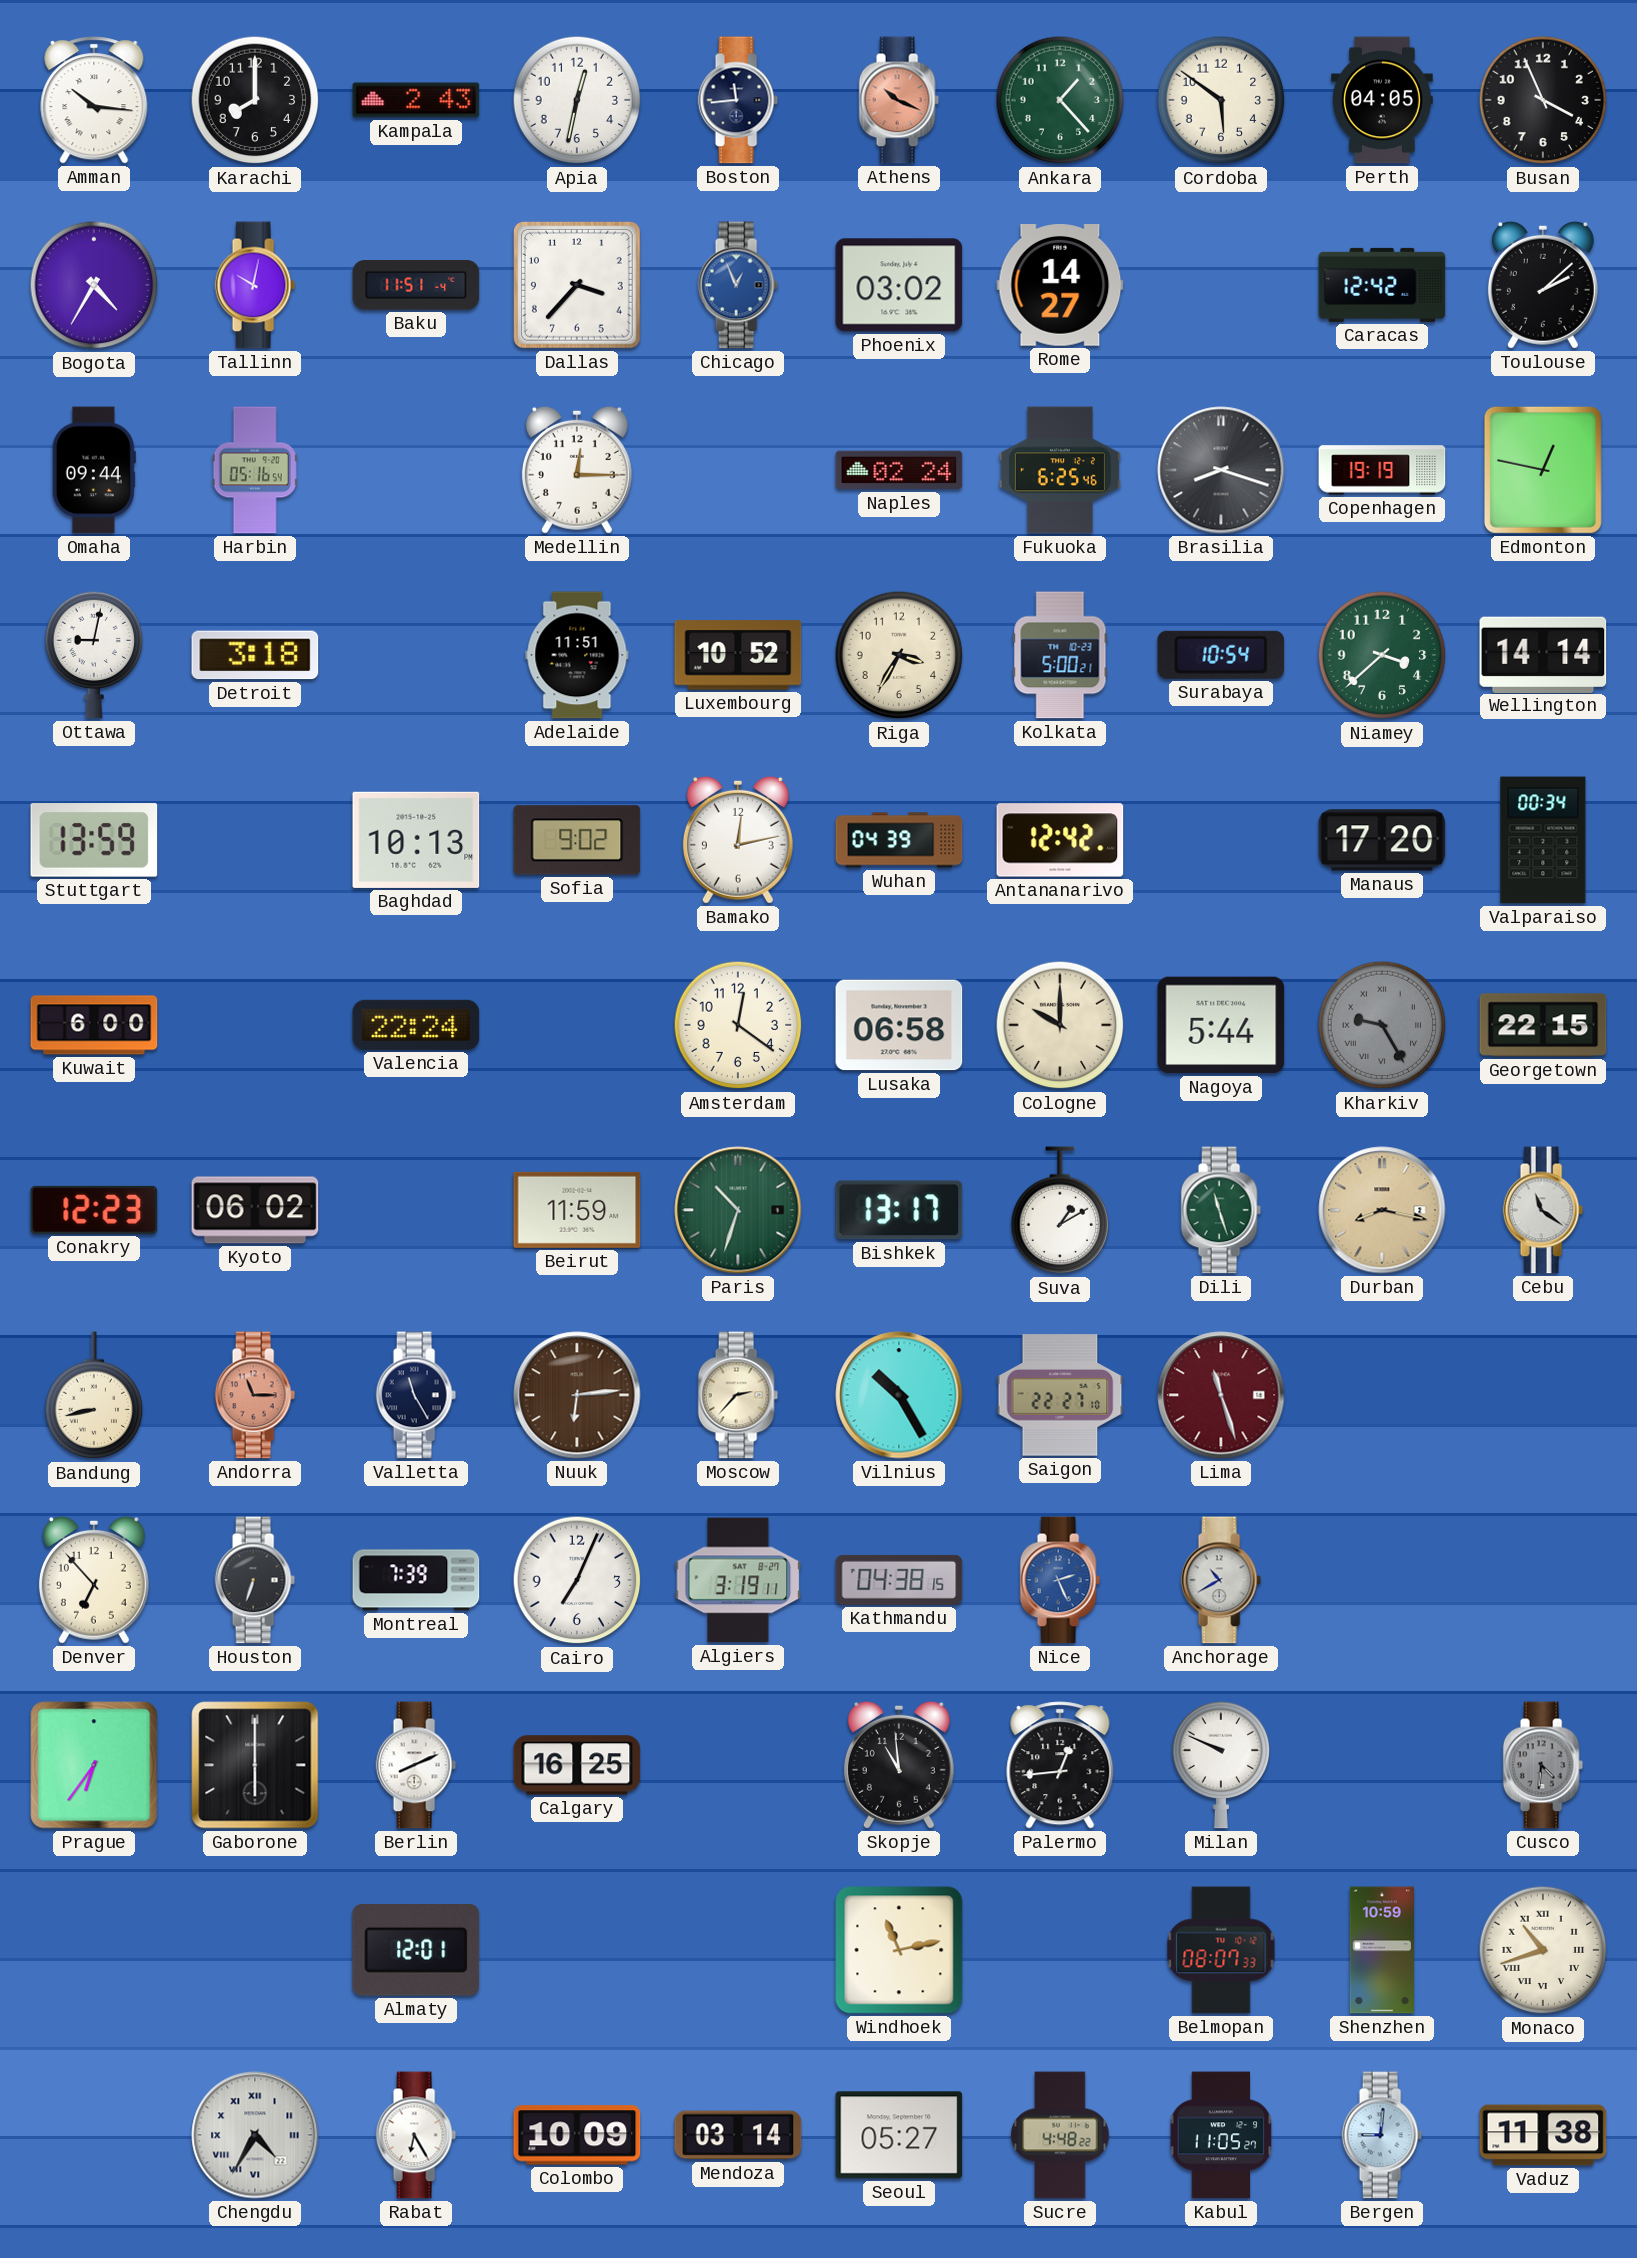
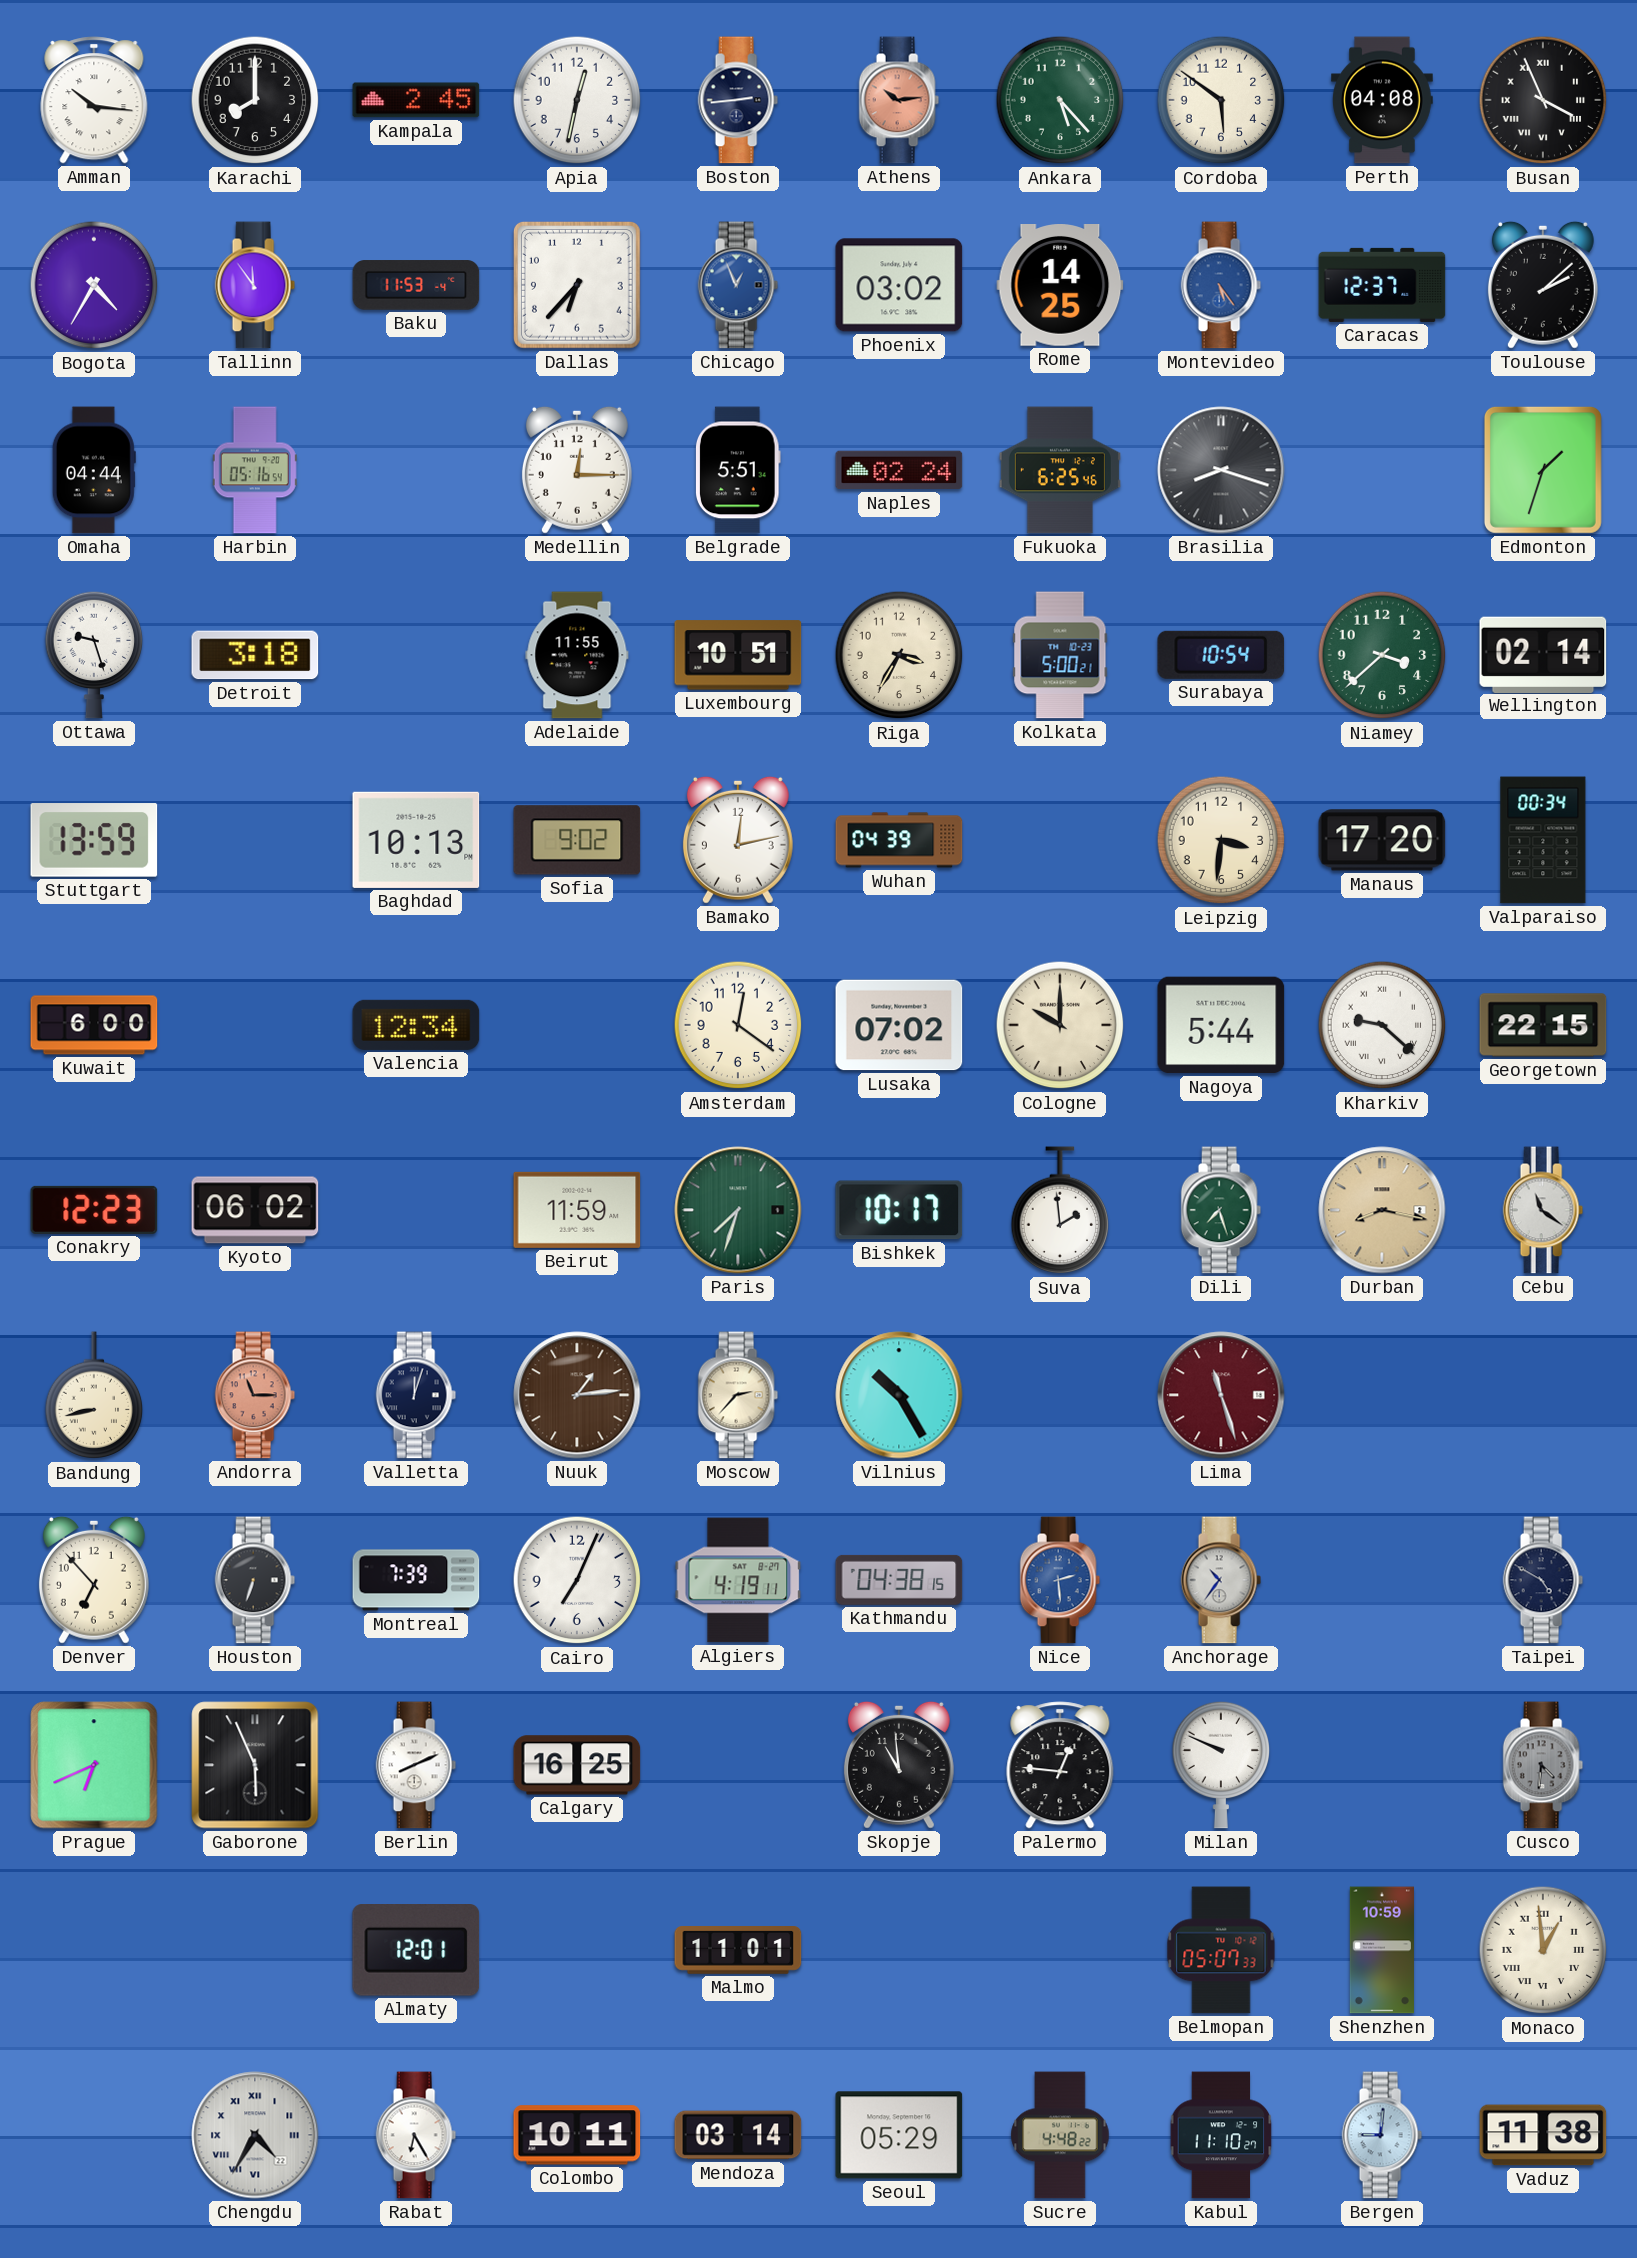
Kampala: 2:43 -> 2:45 (416, 100)
Boston: 11:44 -> 2:44 (738, 100)
Athens: 10:19 -> 10:14 (899, 100)
Ankara: 1:23 -> 5:23 (1060, 100)
Perth: 04:05 -> 04:08 (1382, 100)
Busan numerals: Arabic -> Roman (1543, 100)
Tallinn: 10:02 -> 11:54 (255, 285)
Baku: 11:51 -> 11:53 (416, 285)
Dallas: 3:37 -> 6:37 (577, 285)
Rome: 14:27 -> 14:25 (1060, 286)
Montevideo: none -> 5:24 (1221, 285)
Caracas: 12:42 -> 12:37 (1382, 285)
Omaha: 09:44 -> 04:44 (94, 470)
Belgrade: none -> 5:51 (738, 470)
Copenhagen: 19:19 -> none (1382, 470)
Edmonton: 12:47 -> 1:33 (1543, 470)
Ottawa: 9:02 -> 9:27 (94, 655)
Adelaide: 11:51 -> 11:55 (577, 655)
Luxembourg: 10:52 -> 10:51 (738, 655)
Wellington: 14:14 -> 02:14 (1543, 654)
Antananarivo: 12:42 -> none (1060, 840)
Leipzig: none -> 3:31 (1221, 840)
Valencia: 22:24 -> 12:34 (416, 1025)
Lusaka: 06:58 -> 07:02 (899, 1025)
Kharkiv: 9:25 -> 9:22 (1382, 1025)
Kharkiv dial: grey -> white (1382, 1025)
Paris: 10:33 -> 7:33 (738, 1210)
Bishkek: 13:17 -> 10:17 (899, 1210)
Suva: 1:10 -> 1:59 (1060, 1211)
Dili: 11:27 -> 7:27 (1221, 1210)
Valletta: 11:25 -> 12:03 (416, 1395)
Nuuk: 6:14 -> 1:14 (577, 1395)
Saigon: 22:27 -> none (1060, 1395)
Algiers: 3:19 -> 4:19 (738, 1580)
Nice: 2:26 -> 2:29 (1060, 1580)
Anchorage: 10:40 -> 10:36 (1221, 1580)
Taipei: none -> 4:50 (1543, 1580)
Prague: 6:36 -> 6:41 (94, 1765)
Gaborone: 6:00 -> 5:56 (255, 1765)
Palermo: 12:44 -> 12:46 (1060, 1765)
Malmo: none -> 11:01 (738, 1951)
Windhoek: 11:13 -> none (899, 1950)
Belmopan: 08:07 -> 05:07 (1221, 1950)
Monaco: 10:42 -> 12:59 (1543, 1950)
Colombo: 10:09 -> 10:11 (577, 2135)
Seoul: 05:27 -> 05:29 (899, 2135)
Kabul: 11:05 -> 11:10 (1221, 2135)
